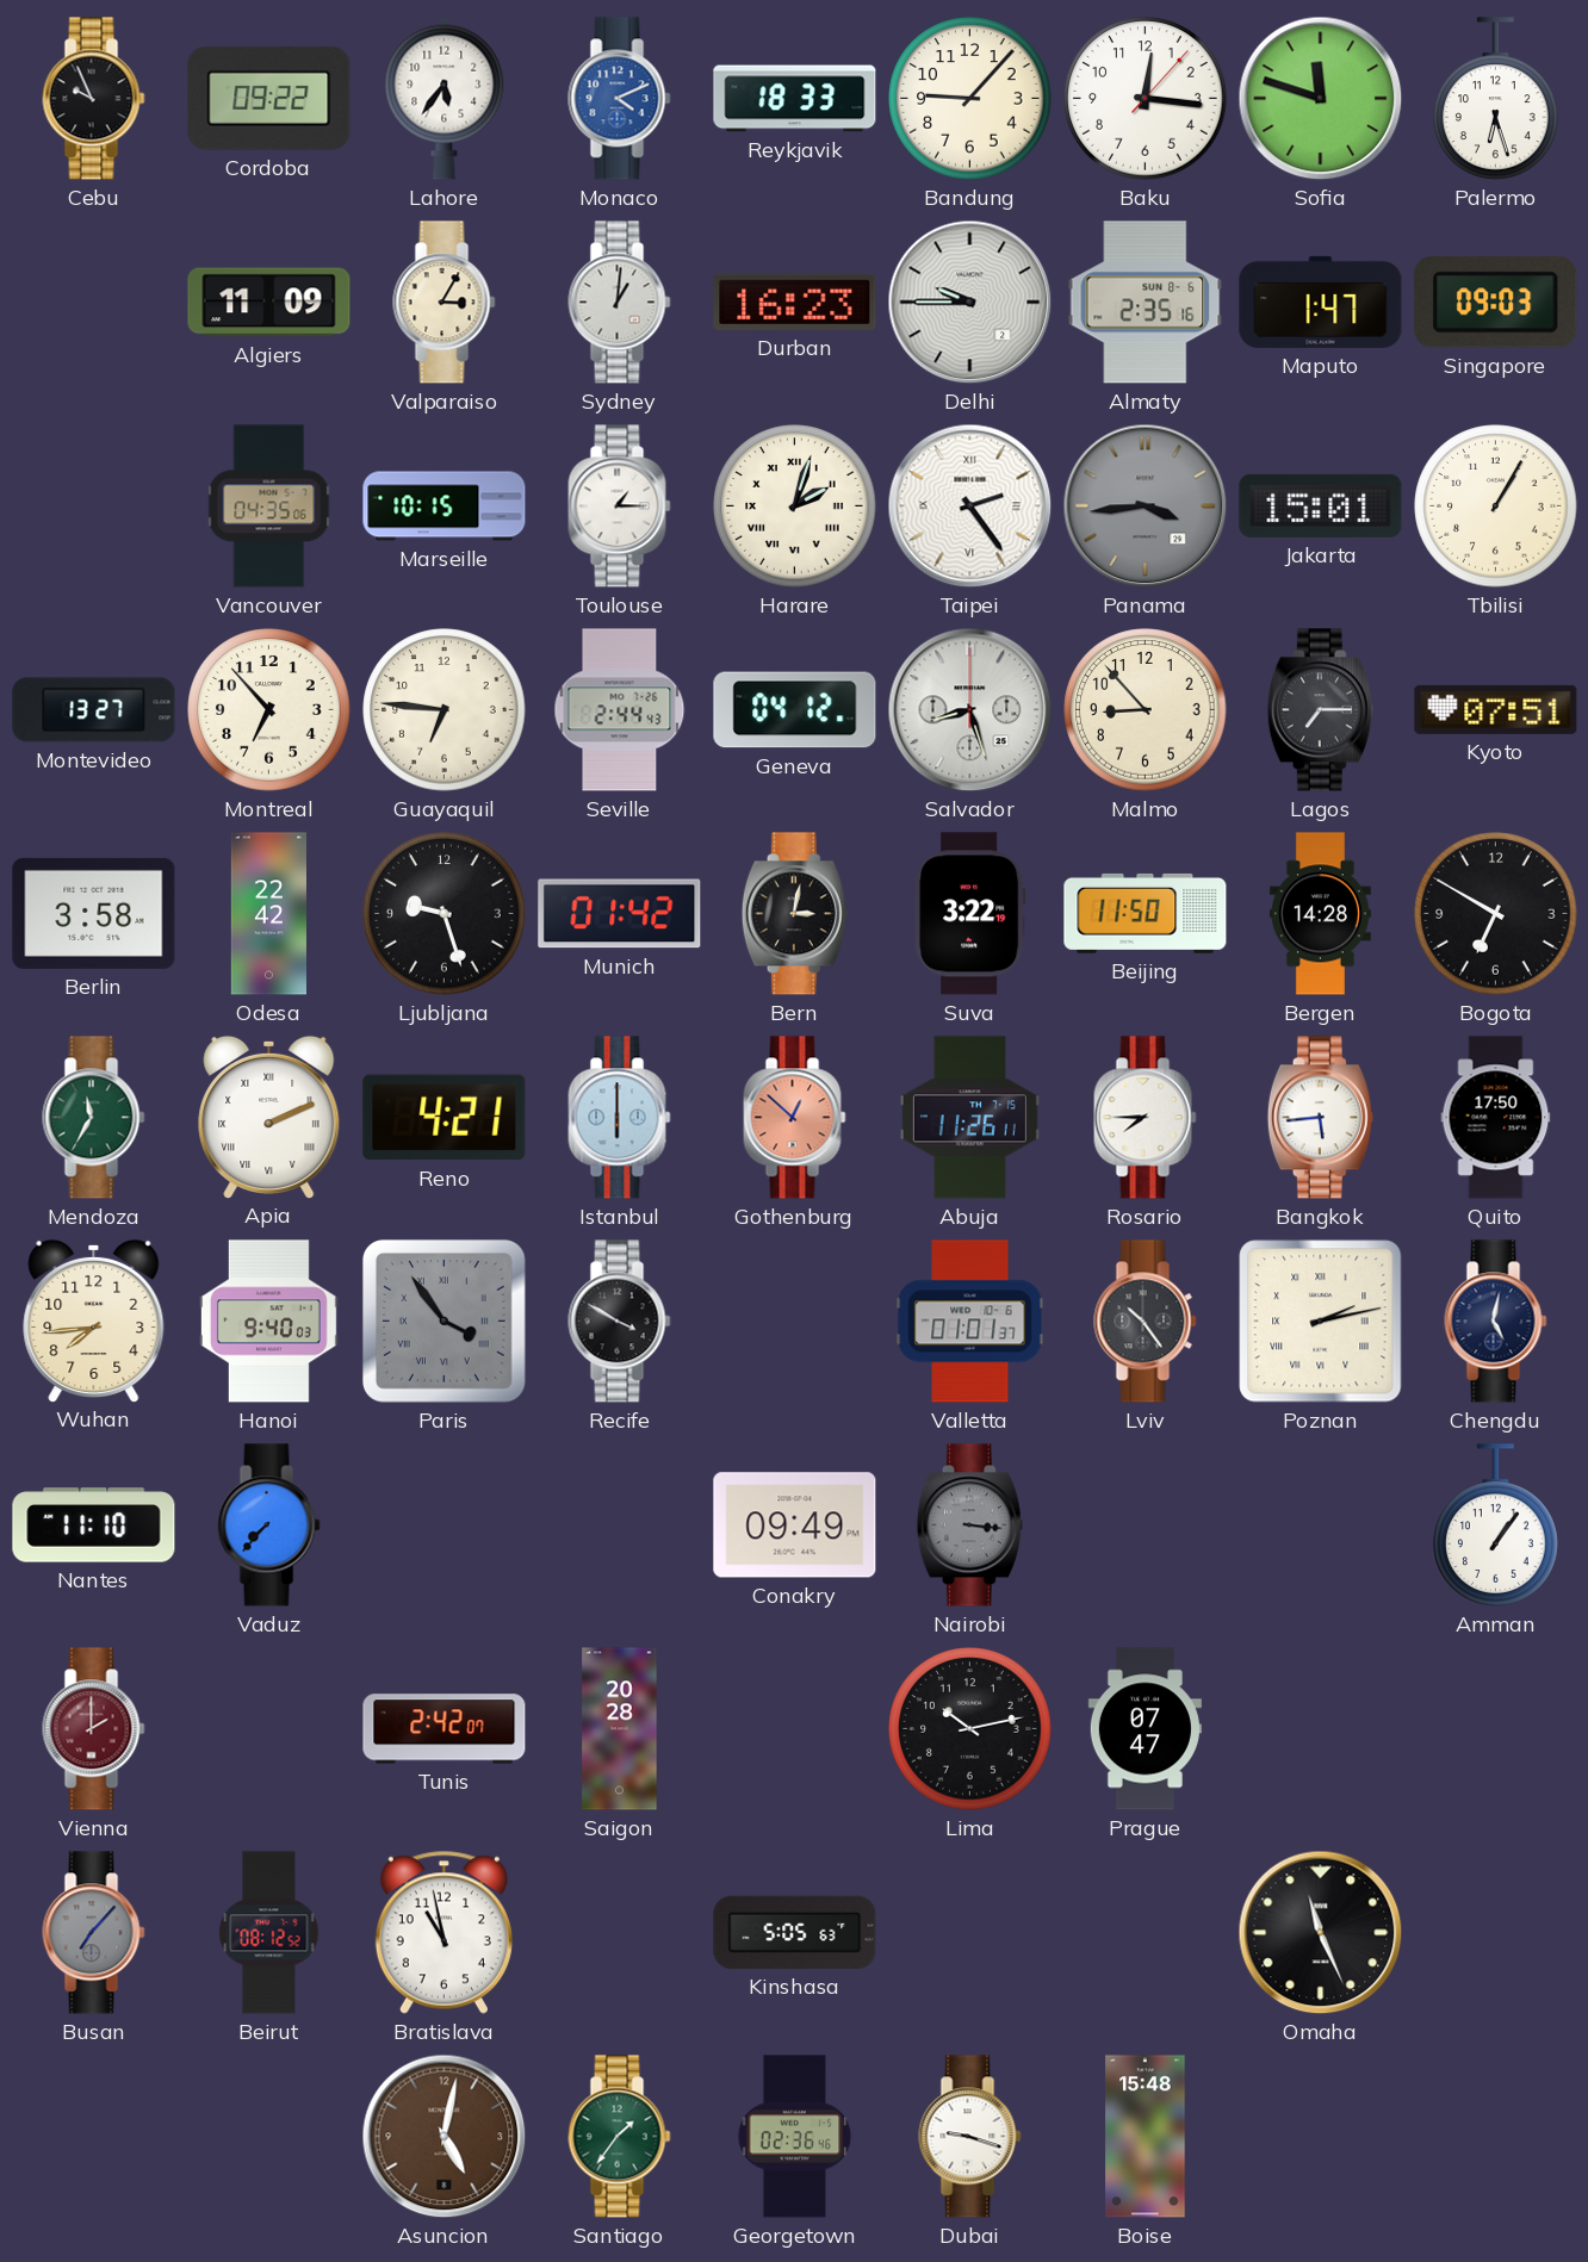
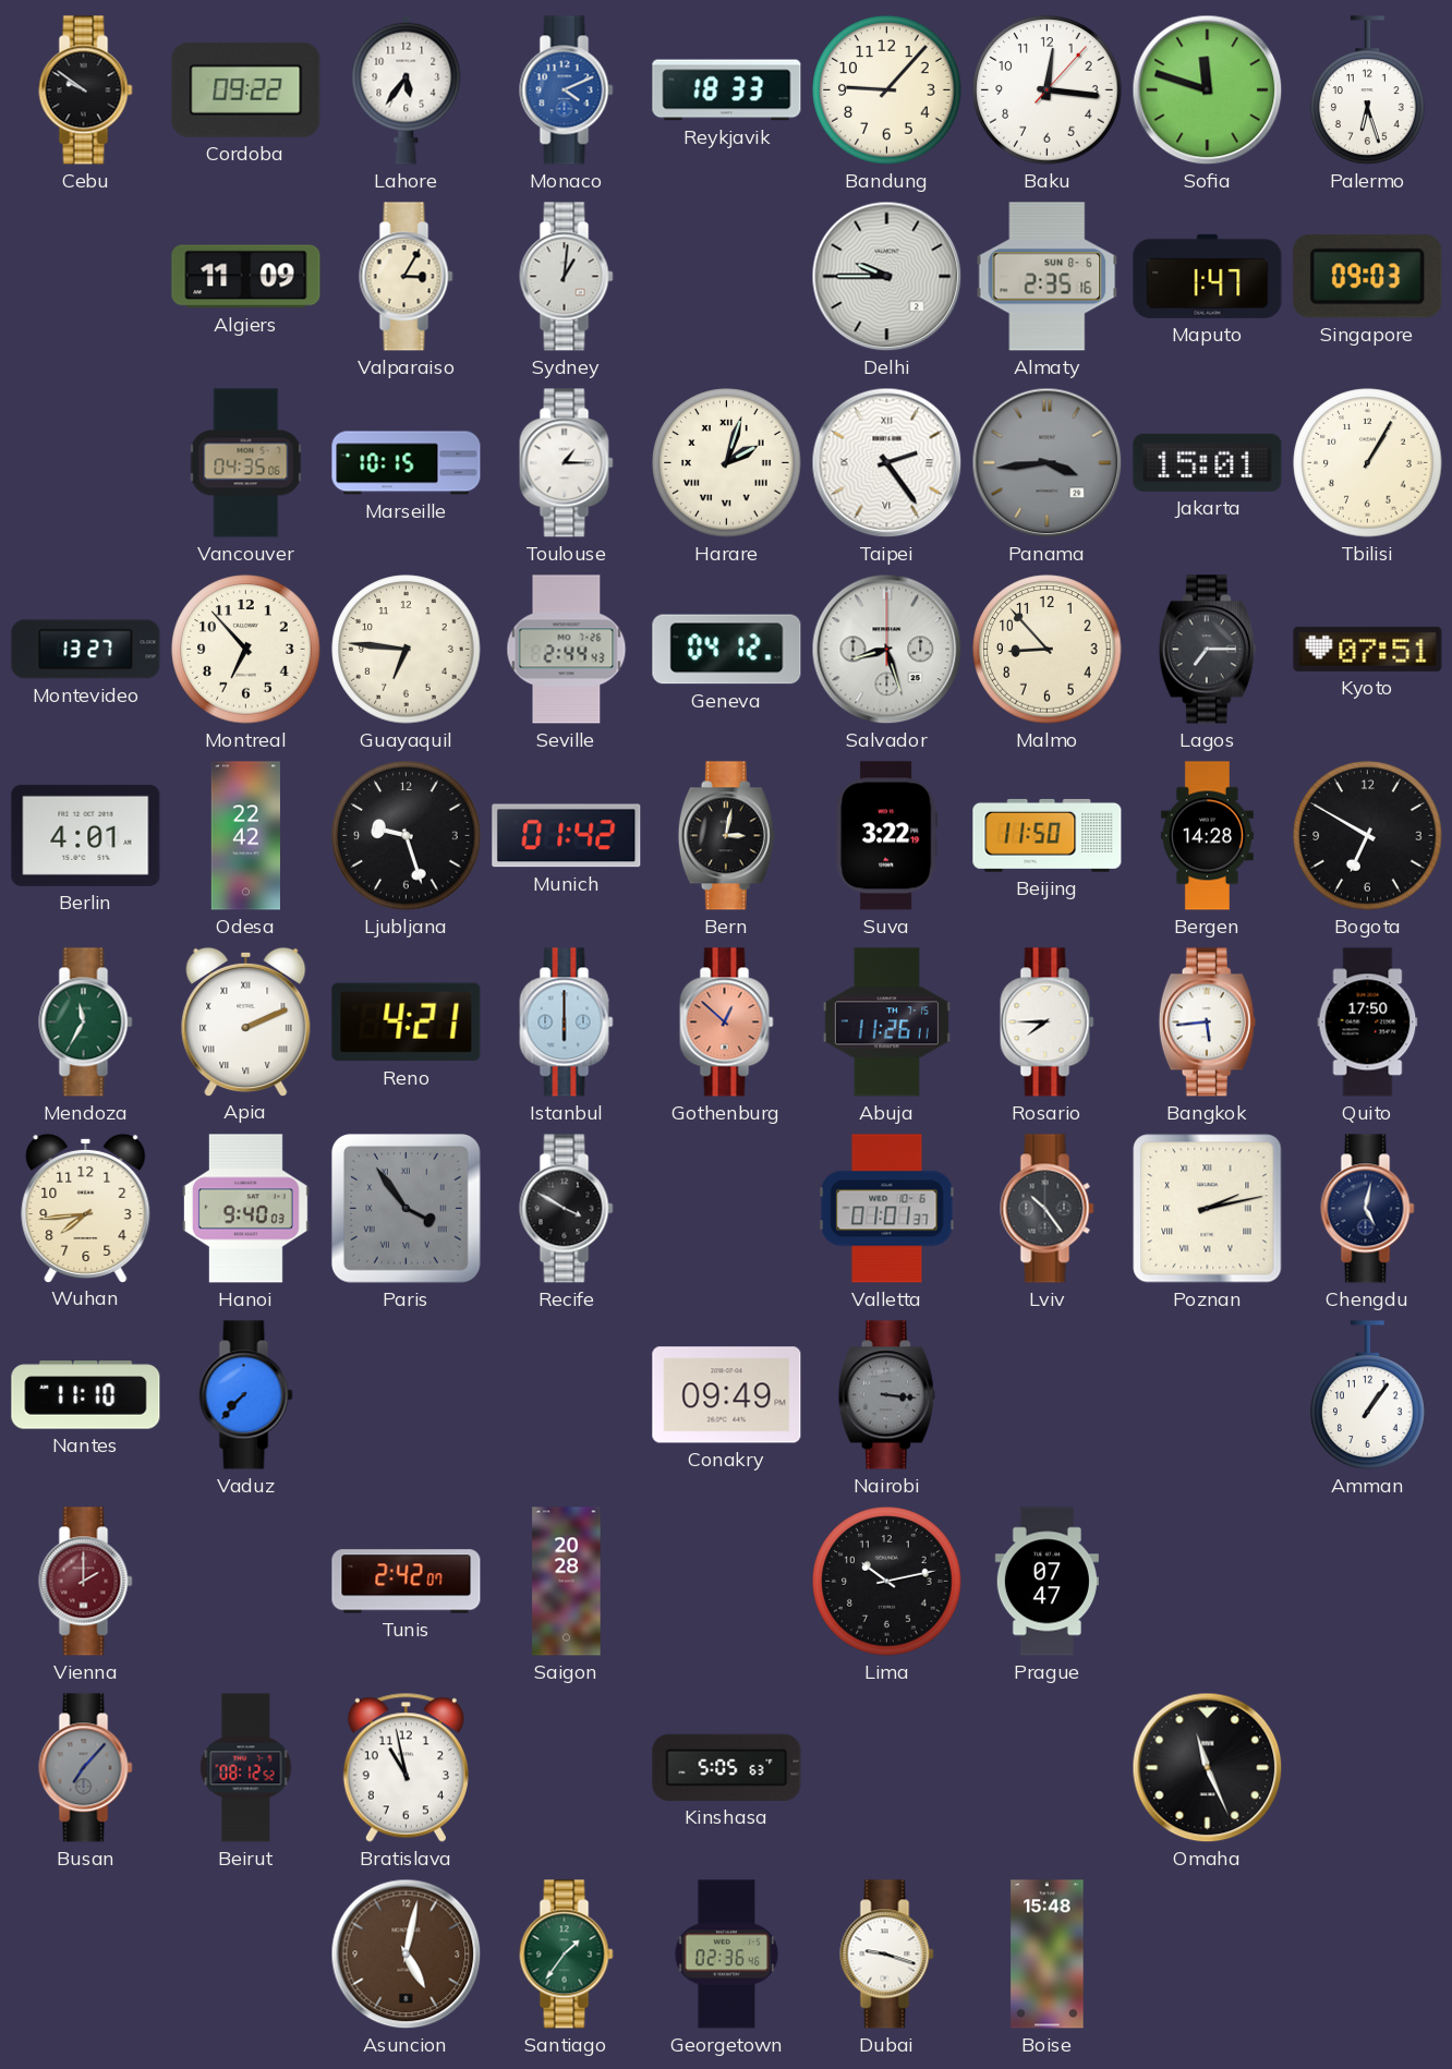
Cebu: 9:56 -> 9:51 (86, 90)
Durban: 16:23 -> none (795, 302)
Berlin: 3:58 -> 4:01 (86, 835)
